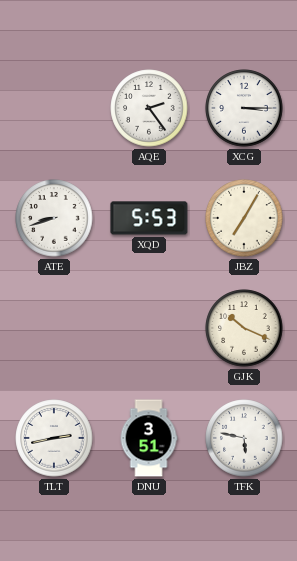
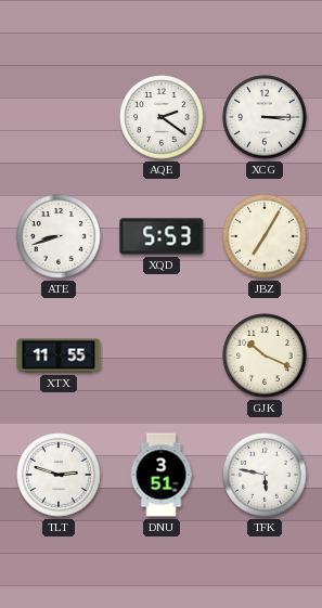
AQE: 2:24 -> 2:21 (162, 117)
XTX: none -> 11:55 (59, 355)
TLT: 2:43 -> 2:48 (59, 475)
